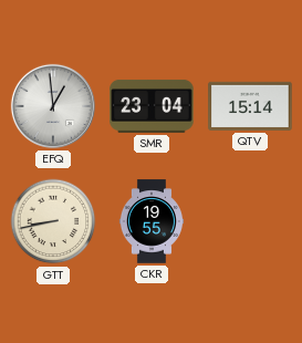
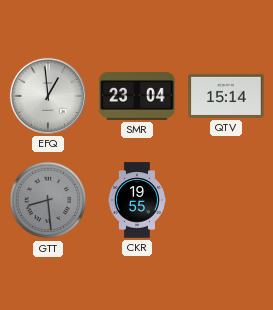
GTT: 8:43 -> 8:29 (48, 200)
GTT dial: cream -> grey (48, 200)
